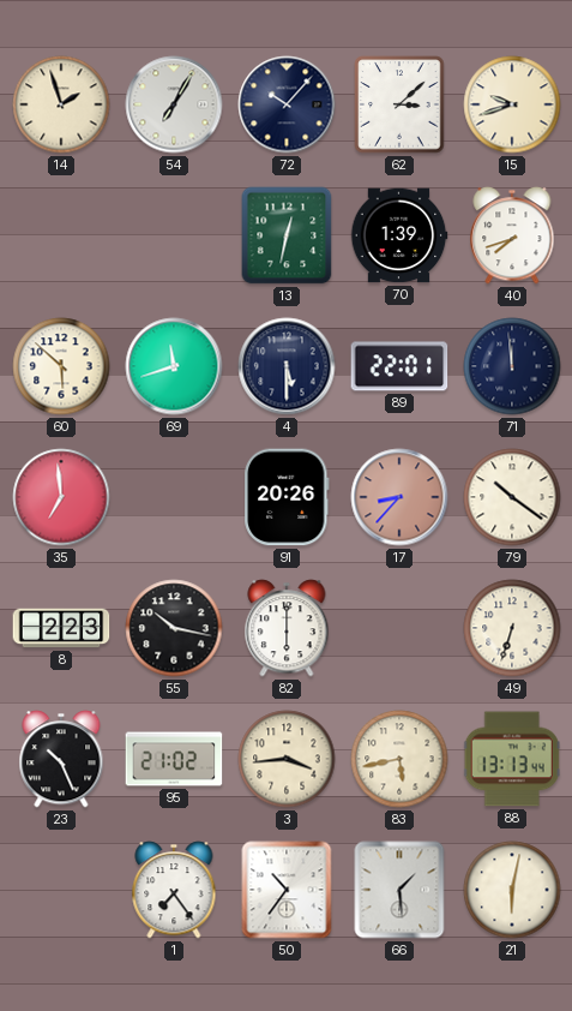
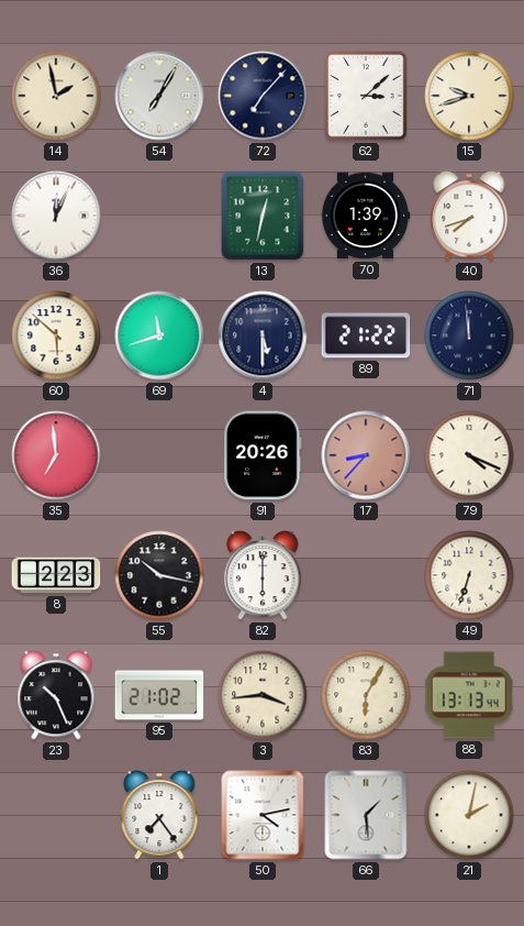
14: 1:57 -> 1:58 (56, 96)
72: 10:07 -> 7:07 (263, 96)
36: none -> 12:04 (56, 216)
89: 22:01 -> 21:22 (366, 335)
79: 10:21 -> 4:19 (469, 455)
83: 5:43 -> 6:05 (366, 695)
50: 10:36 -> 4:13 (263, 815)
21: 6:02 -> 2:02 (469, 815)
